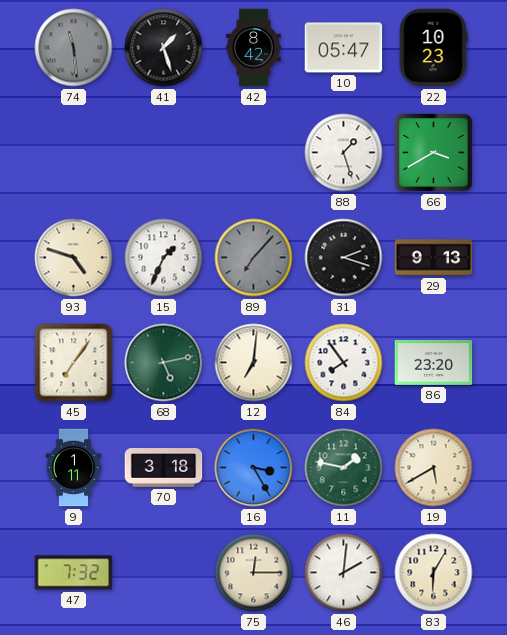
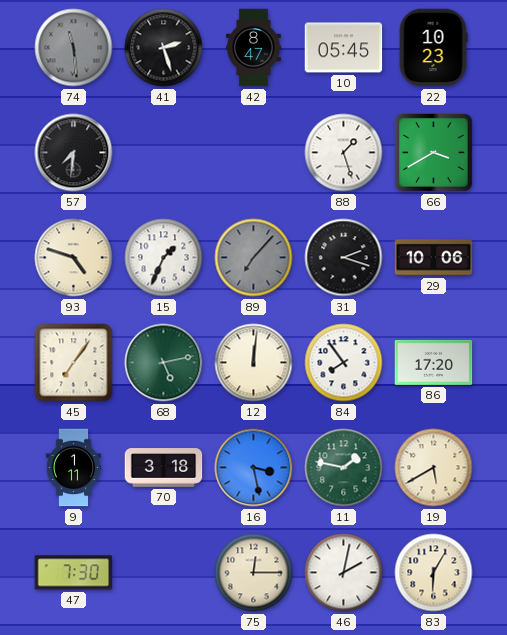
41: 1:27 -> 2:27 (164, 48)
42: 8:42 -> 8:47 (254, 48)
10: 05:47 -> 05:45 (344, 48)
57: none -> 7:31 (74, 153)
29: 9:13 -> 10:06 (434, 258)
12: 7:01 -> 12:01 (254, 363)
86: 23:20 -> 17:20 (434, 362)
16: 3:25 -> 3:28 (254, 468)
47: 7:32 -> 7:30 (74, 573)
46: 2:01 -> 2:02 (344, 573)
